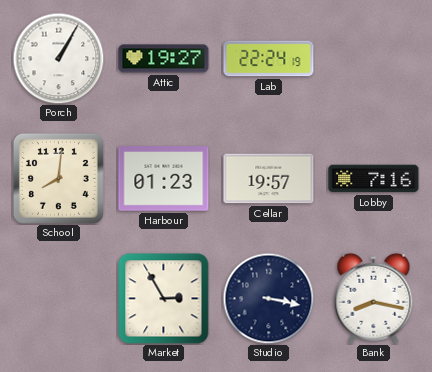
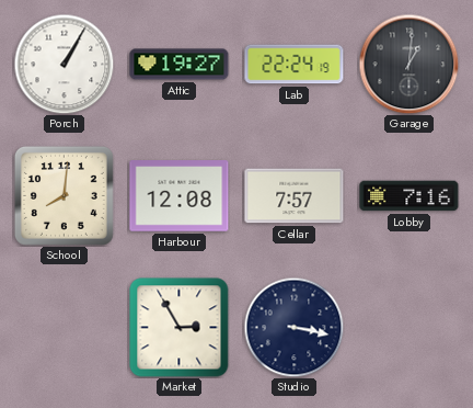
Garage: none -> 1:01 (408, 64)
Harbour: 01:23 -> 12:08 (180, 196)
Cellar: 19:57 -> 7:57 (295, 196)
Bank: 8:17 -> none (374, 298)
